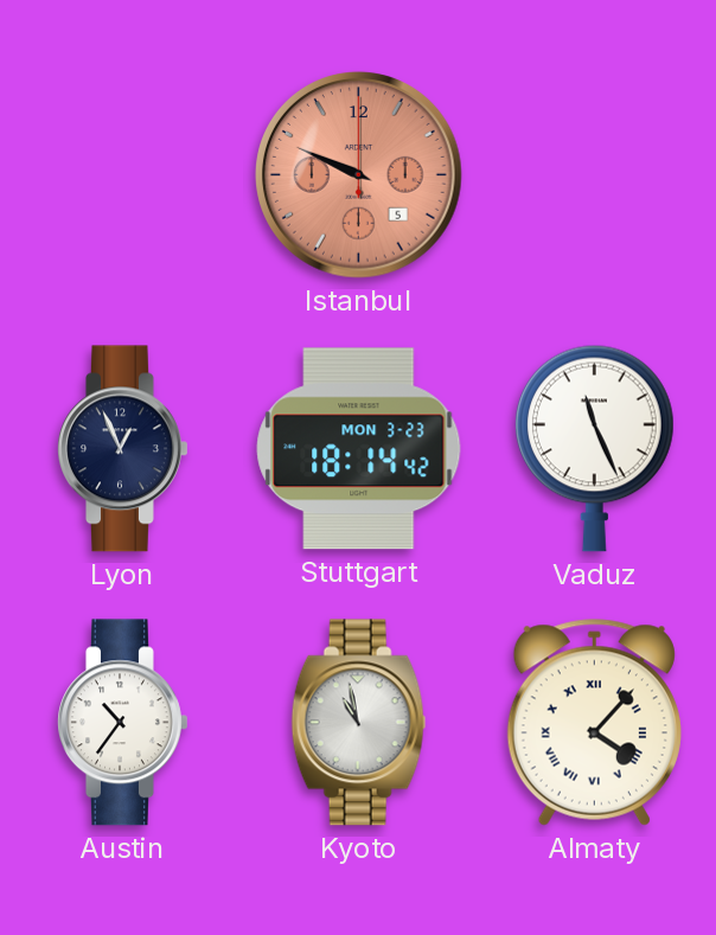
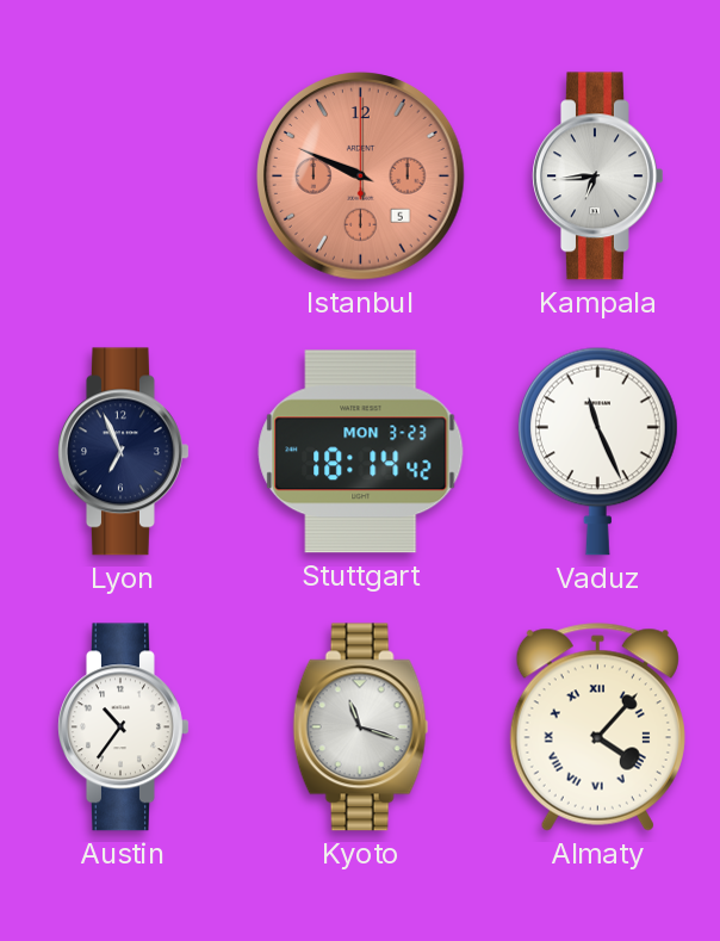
Kampala: none -> 6:44 (598, 177)
Lyon: 12:56 -> 6:56 (124, 452)
Kyoto: 10:58 -> 11:18 (361, 728)
